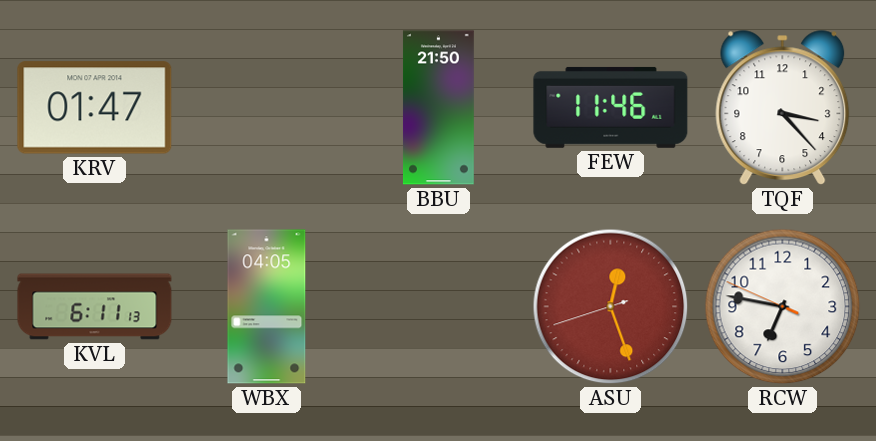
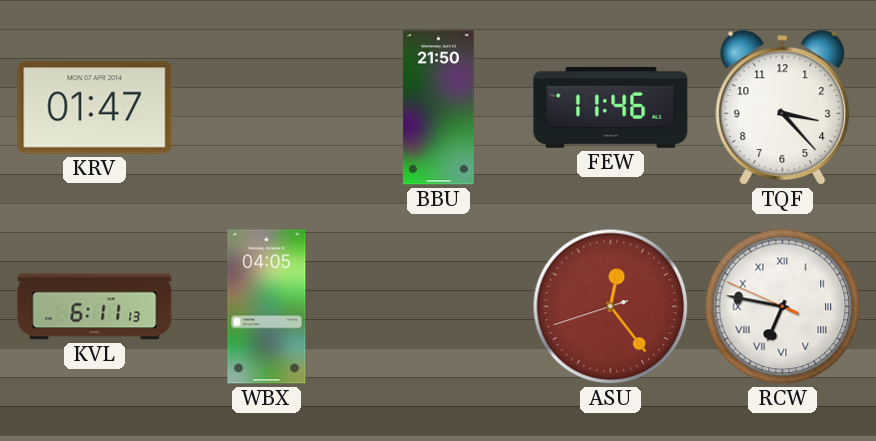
ASU: 12:26 -> 12:23 (611, 307)
RCW numerals: Arabic -> Roman (783, 307)
